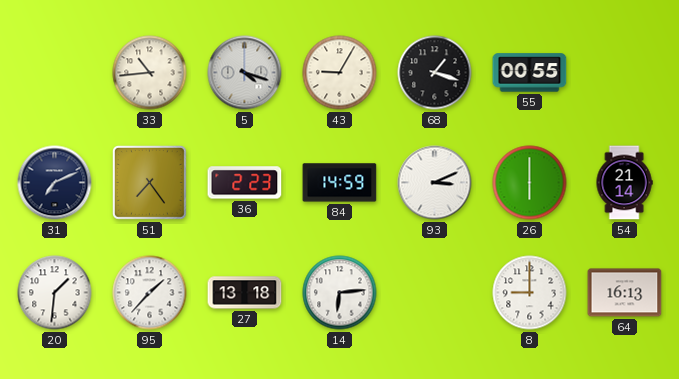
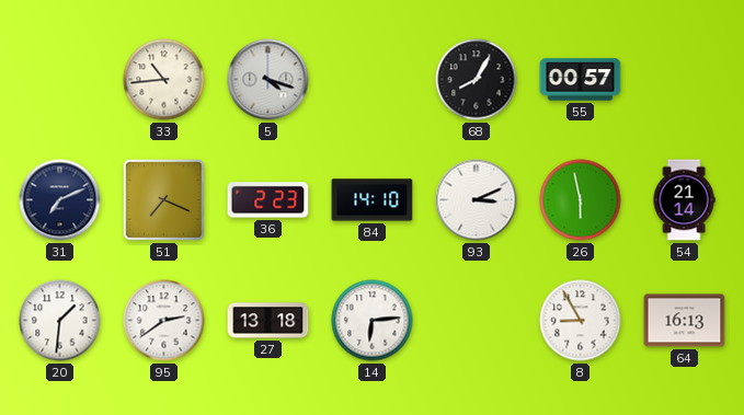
43: 9:05 -> none (340, 73)
68: 1:18 -> 8:05 (477, 80)
55: 00:55 -> 00:57 (581, 80)
51: 7:24 -> 7:19 (163, 199)
84: 14:59 -> 14:10 (373, 200)
26: 6:00 -> 5:58 (581, 200)
95: 1:37 -> 2:39 (164, 321)
8: 9:00 -> 8:55 (581, 321)
